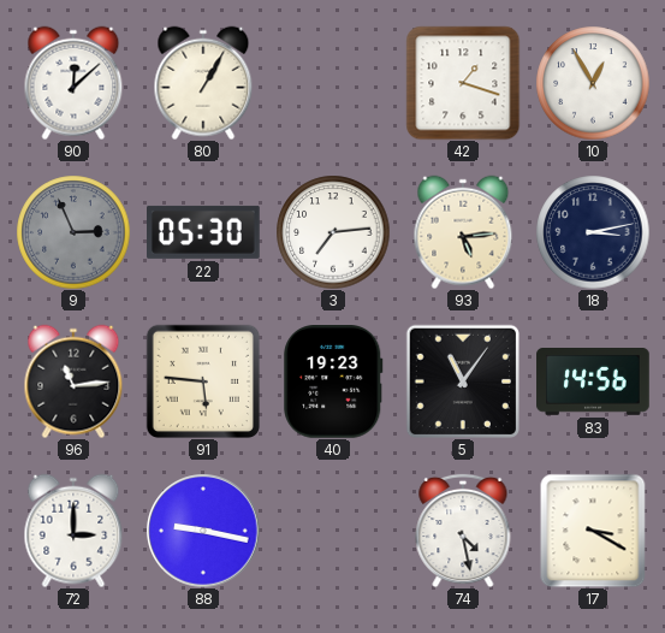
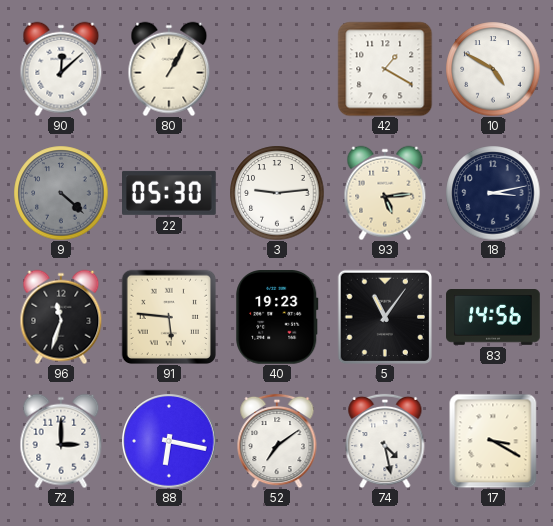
42: 1:18 -> 1:20 (385, 69)
10: 12:55 -> 4:50 (493, 69)
9: 2:56 -> 4:22 (61, 193)
3: 7:14 -> 9:14 (277, 193)
96: 11:14 -> 11:33 (61, 317)
88: 9:17 -> 6:17 (169, 441)
52: none -> 7:09 (277, 441)
